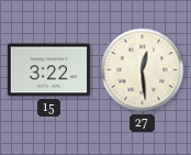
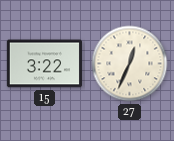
27: 12:29 -> 12:34 (130, 64)
